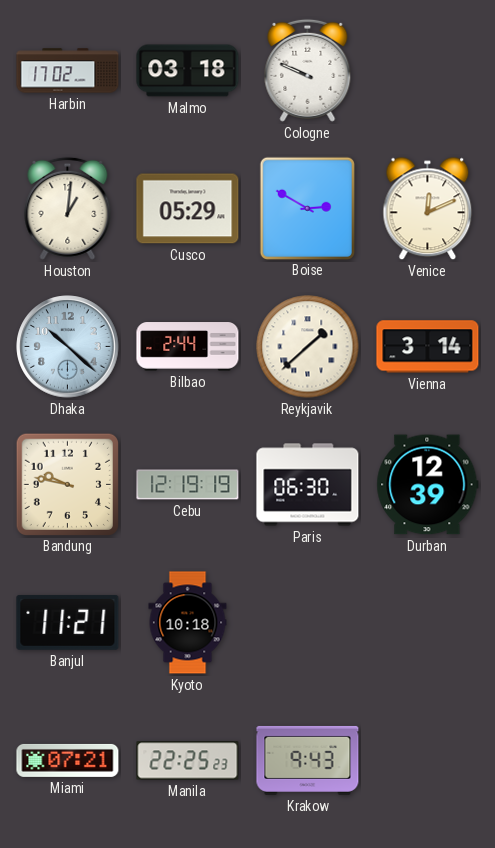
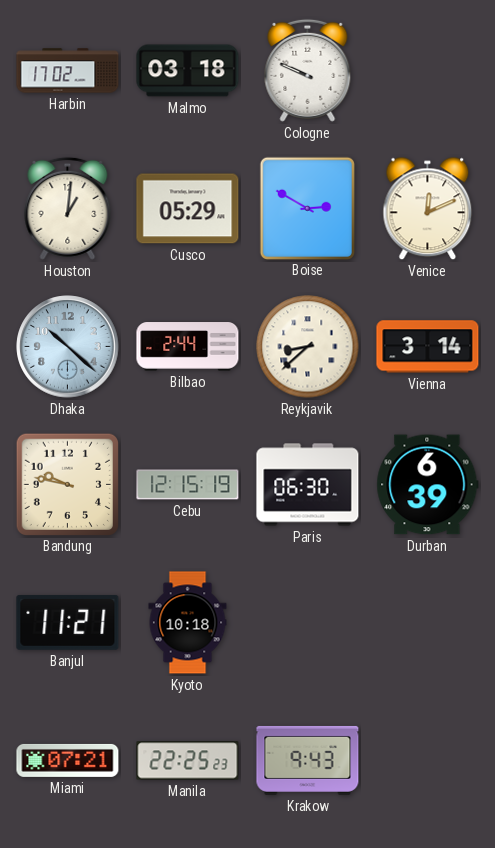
Reykjavik: 1:38 -> 8:38 (308, 347)
Cebu: 12:19 -> 12:15 (188, 485)
Durban: 12:39 -> 6:39 (428, 485)
